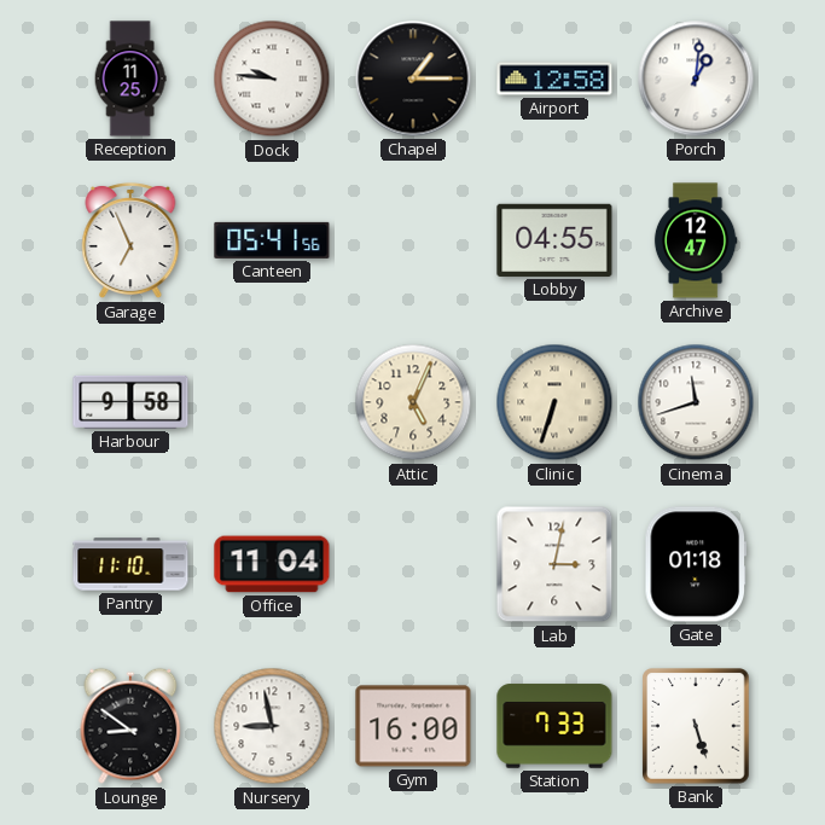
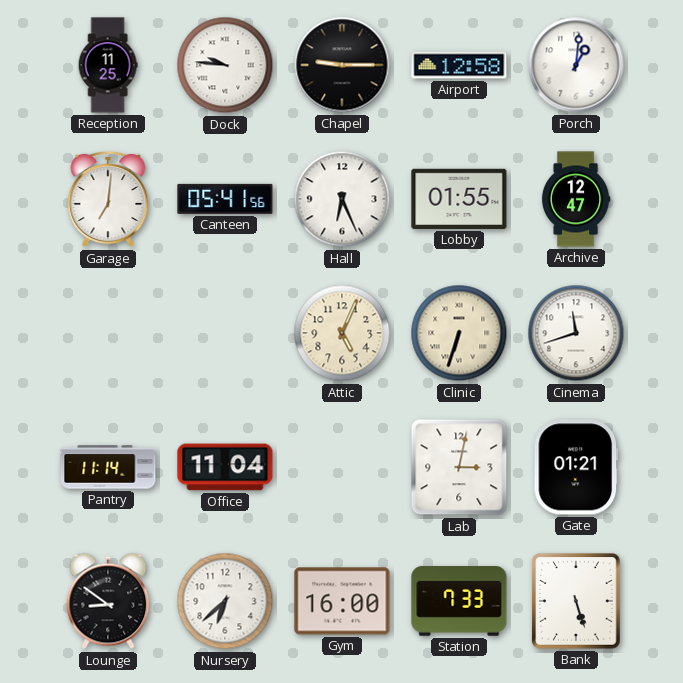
Chapel: 1:15 -> 9:15 (342, 65)
Garage: 6:56 -> 7:01 (108, 199)
Hall: none -> 6:26 (342, 199)
Lobby: 04:55 -> 01:55 (459, 199)
Harbour: 9:58 -> none (130, 402)
Pantry: 11:10 -> 11:14 (108, 467)
Gate: 01:18 -> 01:21 (576, 467)
Nursery: 8:58 -> 6:38 (225, 601)
